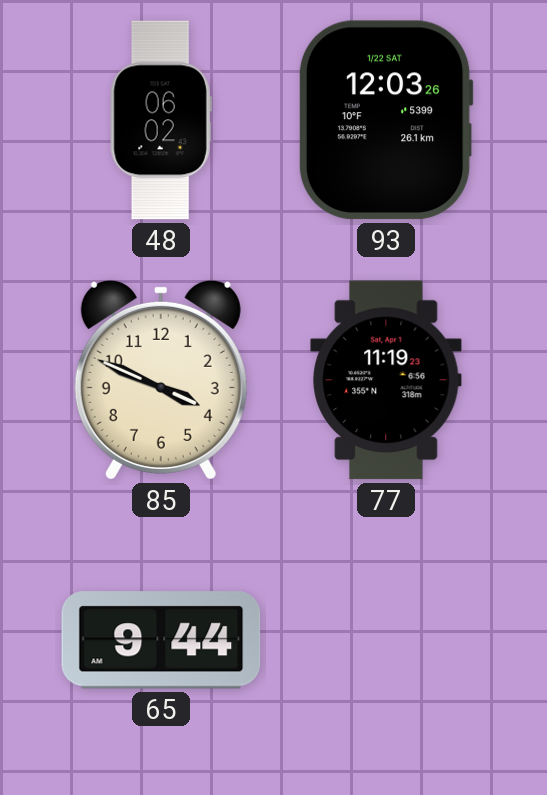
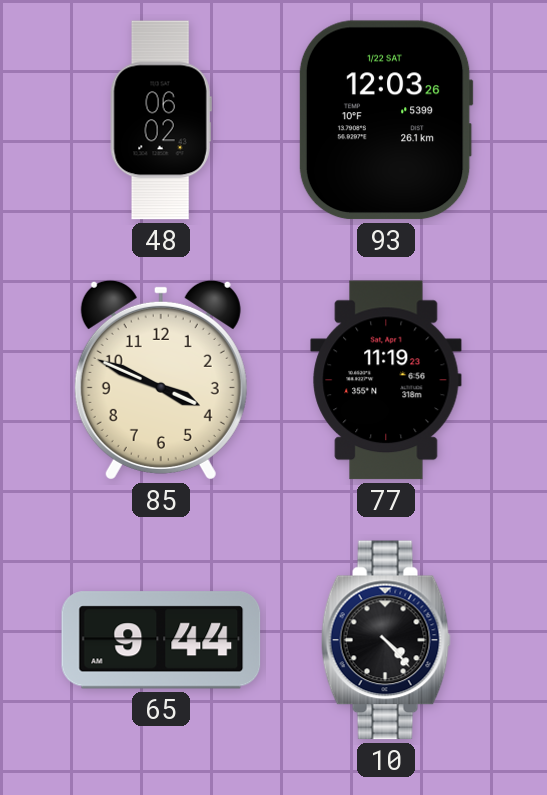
10: none -> 4:23 (386, 640)
